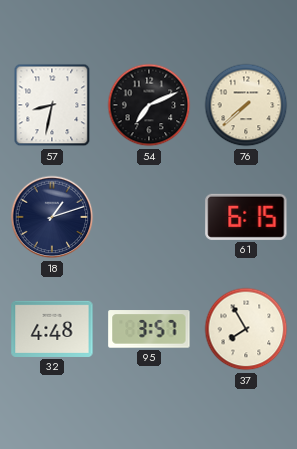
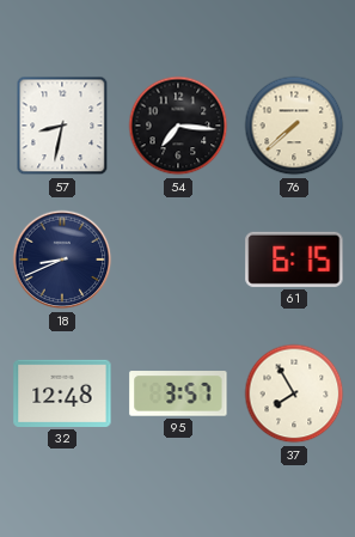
54: 7:11 -> 7:16 (178, 126)
18: 1:12 -> 8:41 (62, 260)
32: 4:48 -> 12:48 (62, 393)
